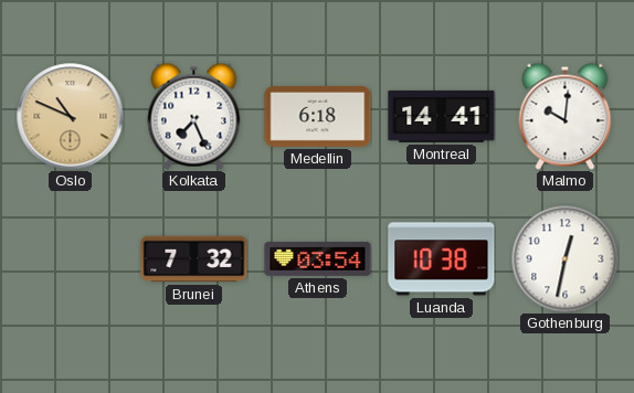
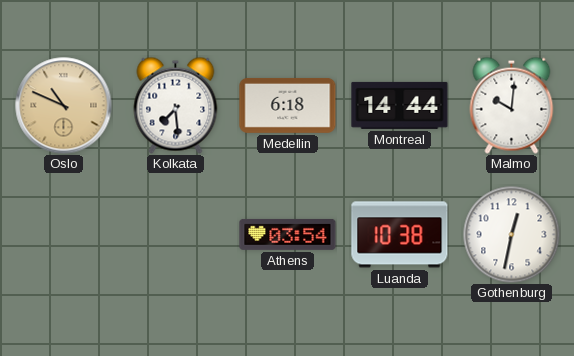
Kolkata: 7:26 -> 7:29 (176, 105)
Montreal: 14:41 -> 14:44 (400, 105)
Brunei: 7:32 -> none (194, 259)
